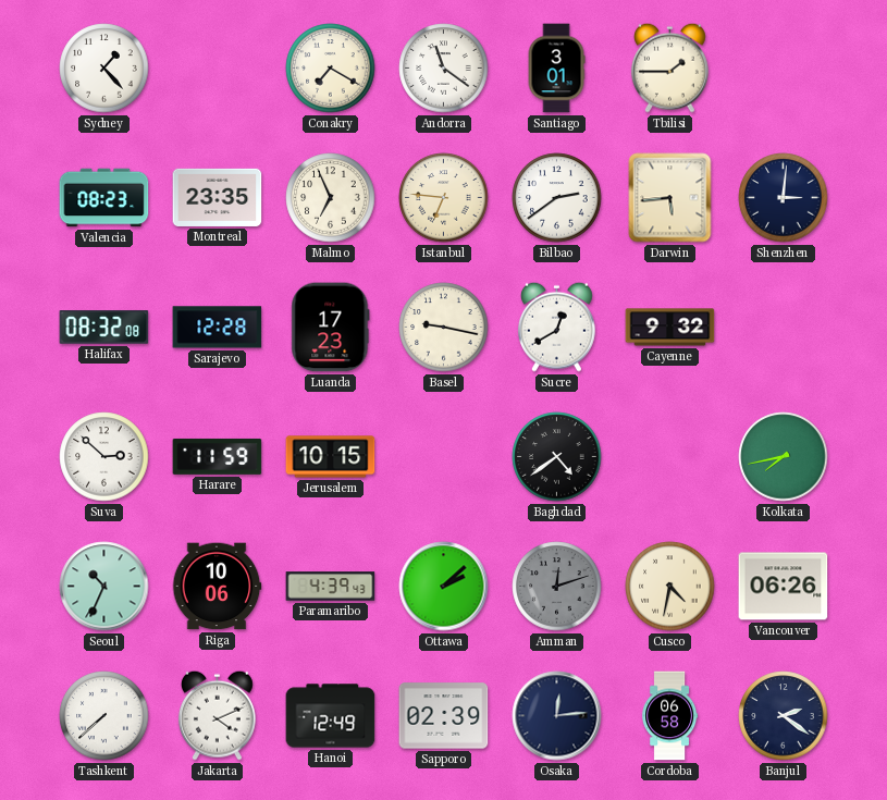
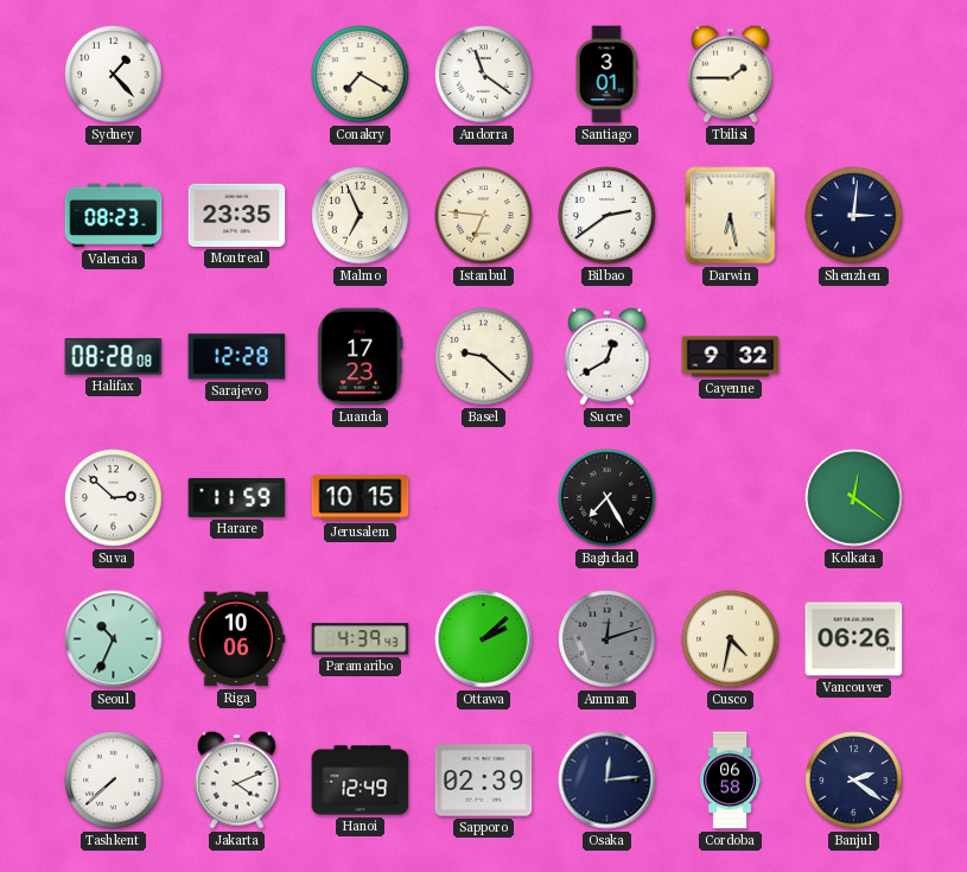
Darwin: 5:44 -> 6:28 (731, 216)
Halifax: 08:32 -> 08:28 (114, 357)
Basel: 9:17 -> 9:22 (484, 357)
Baghdad: 4:39 -> 7:25 (607, 498)
Kolkata: 7:43 -> 12:21 (854, 498)
